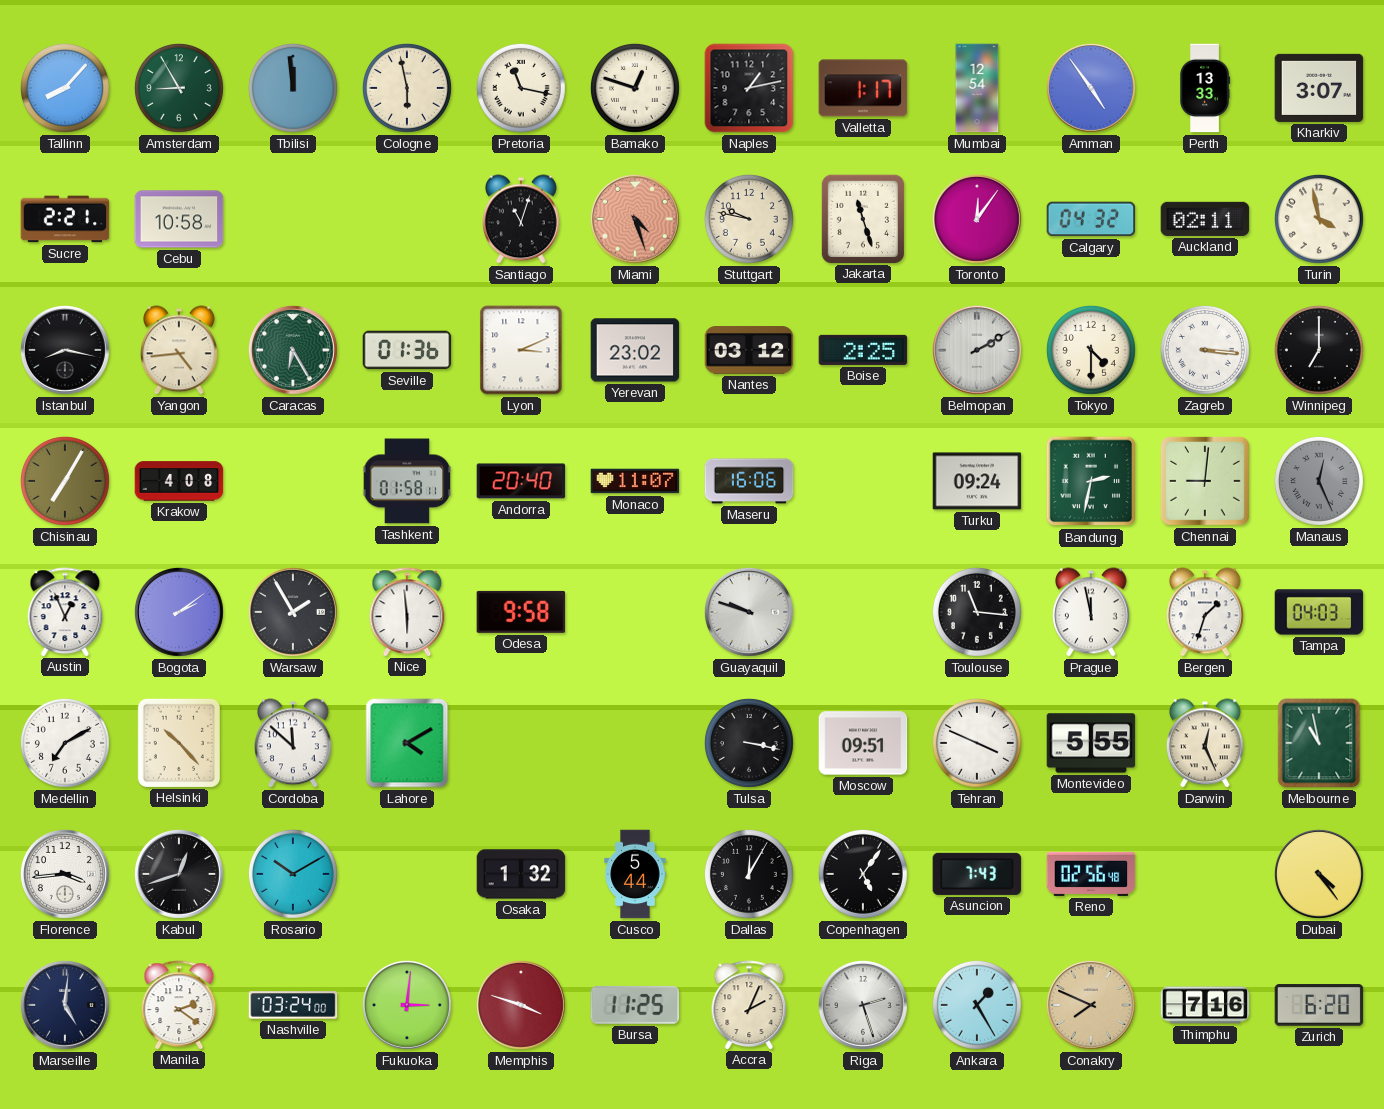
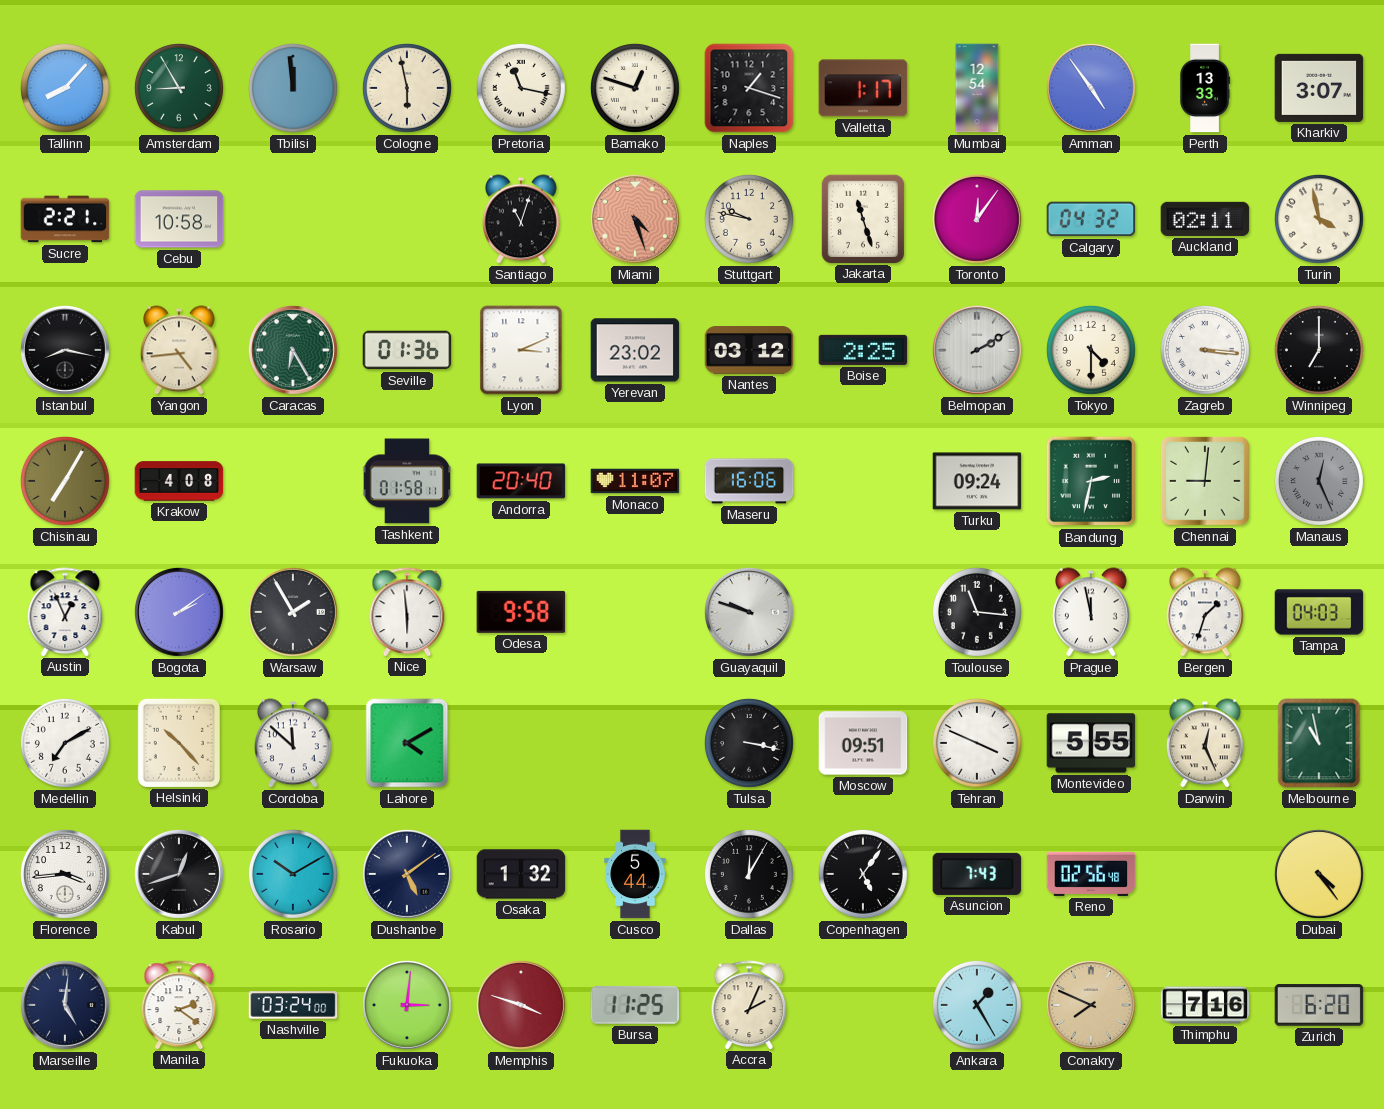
Naples: 1:13 -> 1:18 (749, 88)
Dushanbe: none -> 5:09 (407, 874)
Riga: 2:27 -> none (863, 1005)
